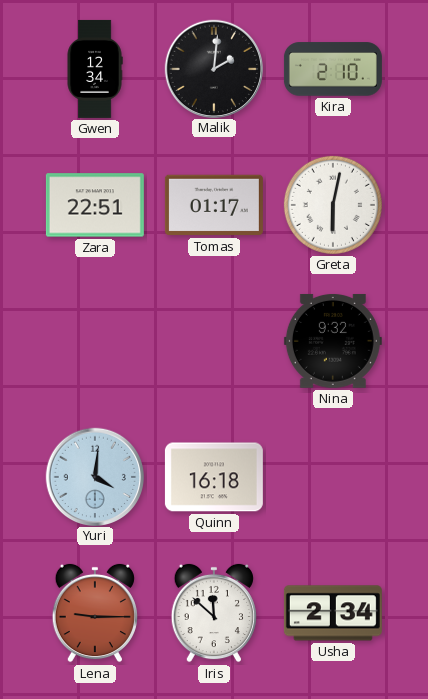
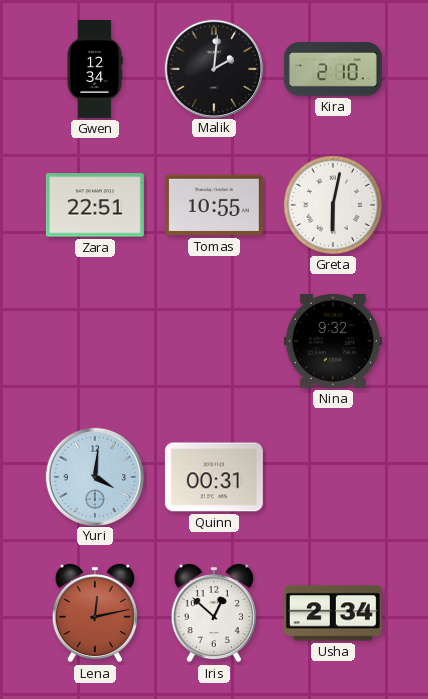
Tomas: 01:17 -> 10:55 (214, 205)
Quinn: 16:18 -> 00:31 (214, 477)
Lena: 9:15 -> 12:13 (95, 613)
Iris: 11:52 -> 12:52 (214, 613)
